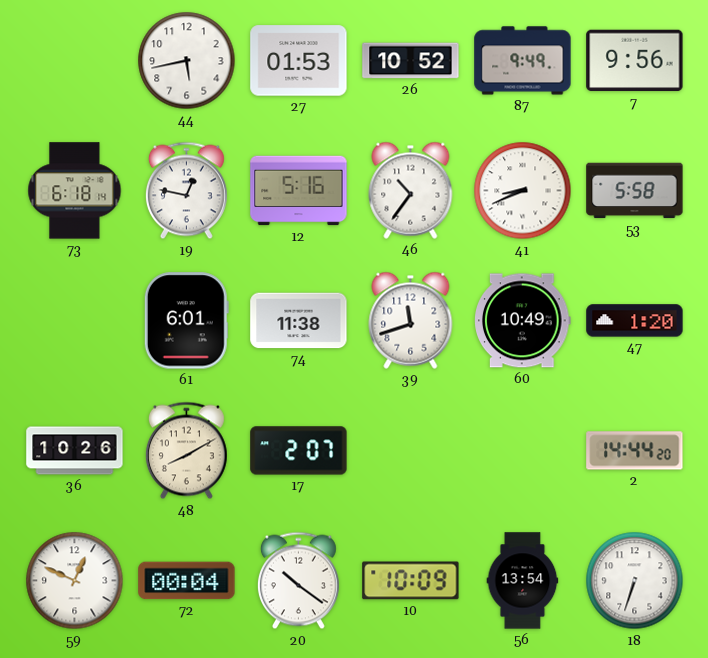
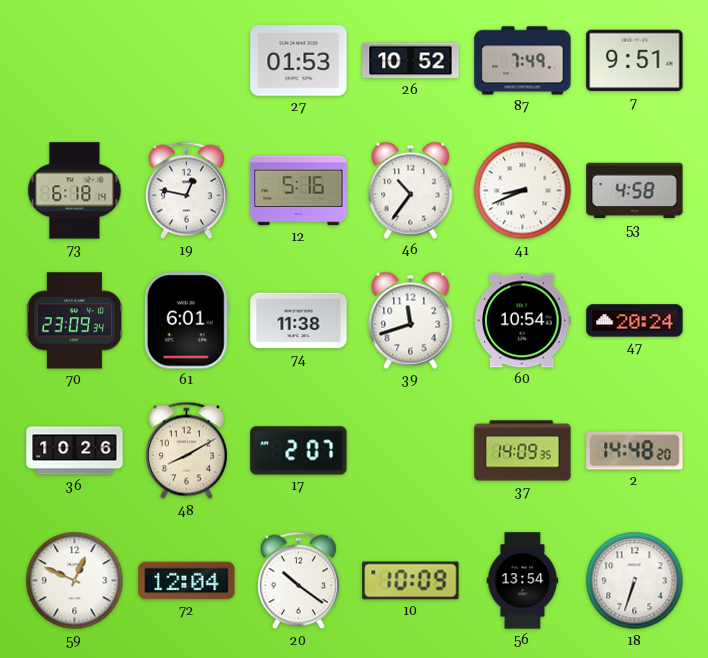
44: 5:43 -> none (187, 61)
87: 9:49 -> 7:49 (523, 61)
7: 9:56 -> 9:51 (635, 61)
53: 5:58 -> 4:58 (635, 191)
70: none -> 23:09 (75, 321)
60: 10:49 -> 10:54 (523, 321)
47: 1:20 -> 20:24 (635, 321)
37: none -> 14:09 (523, 451)
2: 14:44 -> 14:48 (635, 451)
72: 00:04 -> 12:04 (187, 581)
